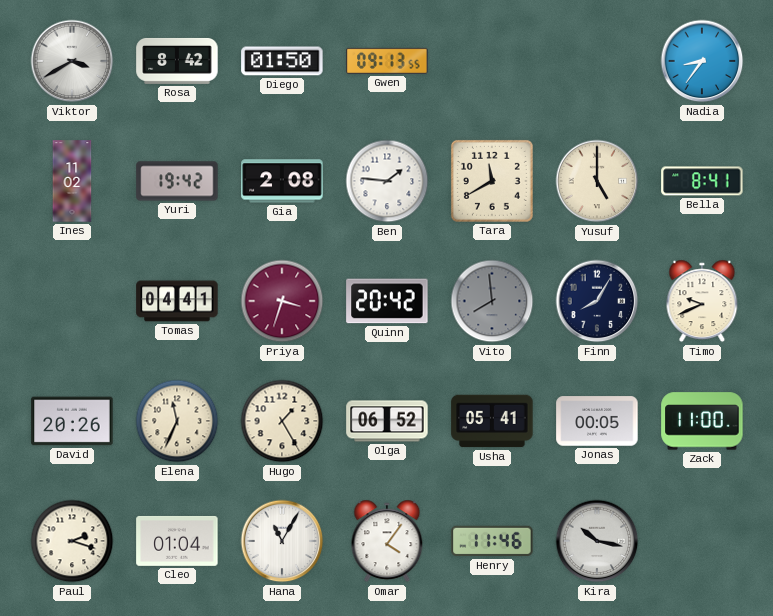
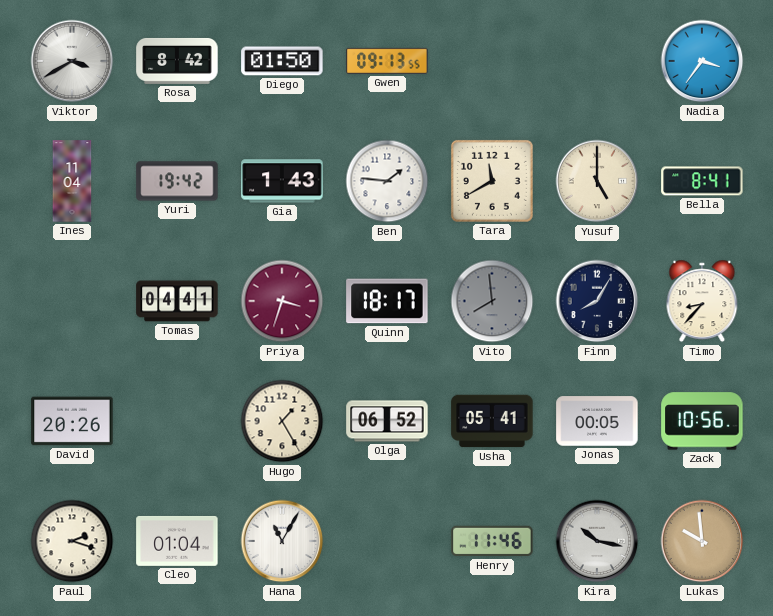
Nadia: 8:36 -> 3:36 (702, 61)
Ines: 11:02 -> 11:04 (72, 181)
Gia: 2:08 -> 1:43 (282, 181)
Quinn: 20:42 -> 18:17 (387, 301)
Timo: 9:41 -> 8:37 (702, 301)
Elena: 11:34 -> none (177, 421)
Zack: 11:00 -> 10:56 (702, 421)
Omar: 4:06 -> none (387, 541)
Lukas: none -> 9:59 (702, 541)
